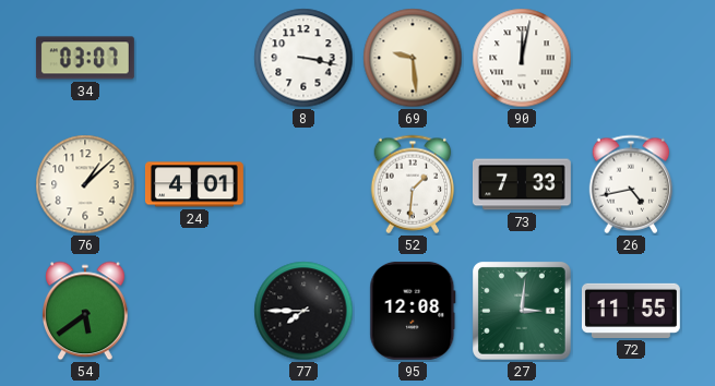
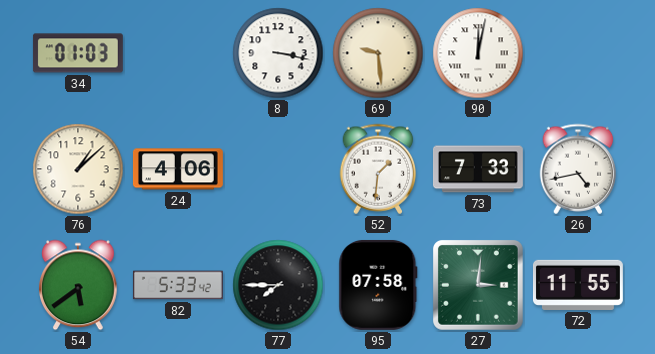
34: 03:07 -> 01:03 (78, 53)
24: 4:01 -> 4:06 (178, 169)
82: none -> 5:33 (178, 285)
95: 12:08 -> 07:58 (378, 285)
